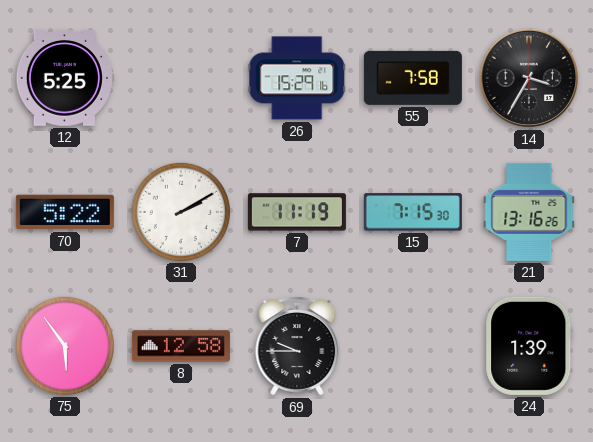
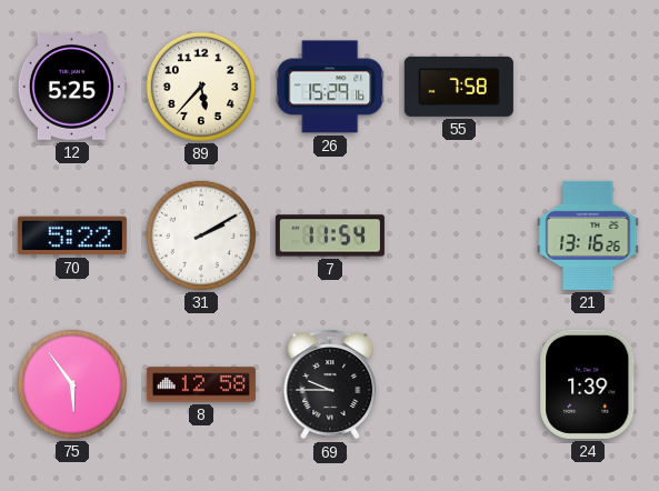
89: none -> 5:37 (201, 87)
14: 3:35 -> none (529, 78)
7: 11:19 -> 11:54 (330, 236)
15: 7:15 -> none (413, 212)
